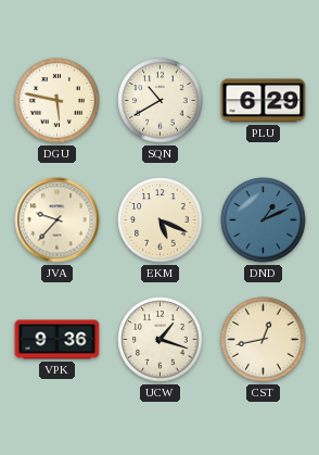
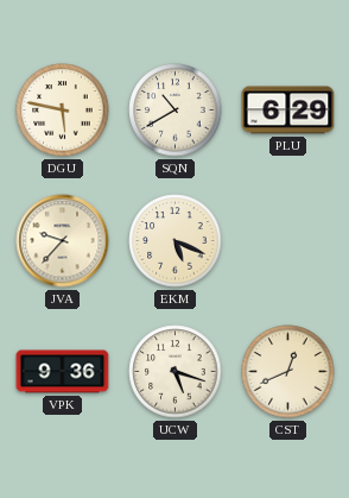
DND: 1:11 -> none (264, 220)
UCW: 1:18 -> 5:18 (176, 372)
CST: 12:43 -> 12:41 (288, 372)
